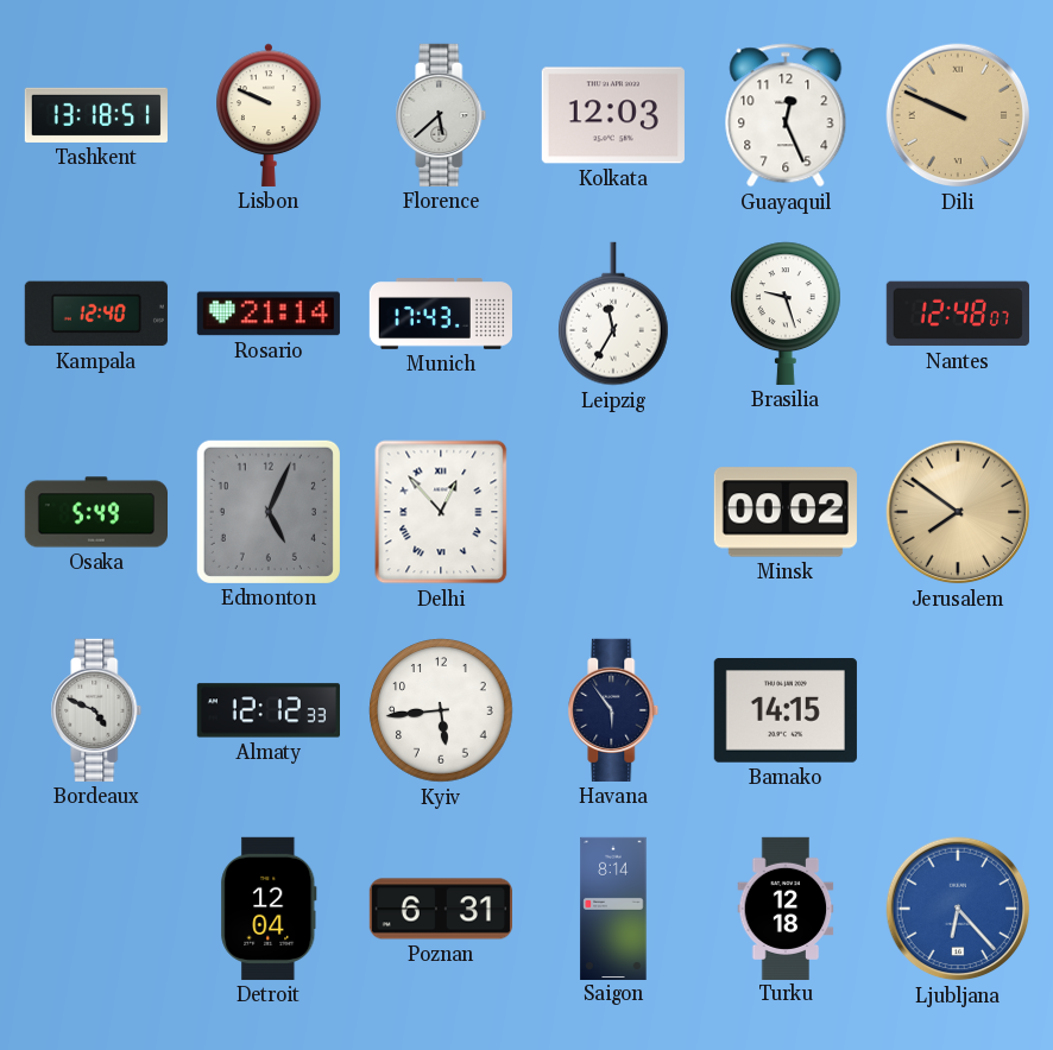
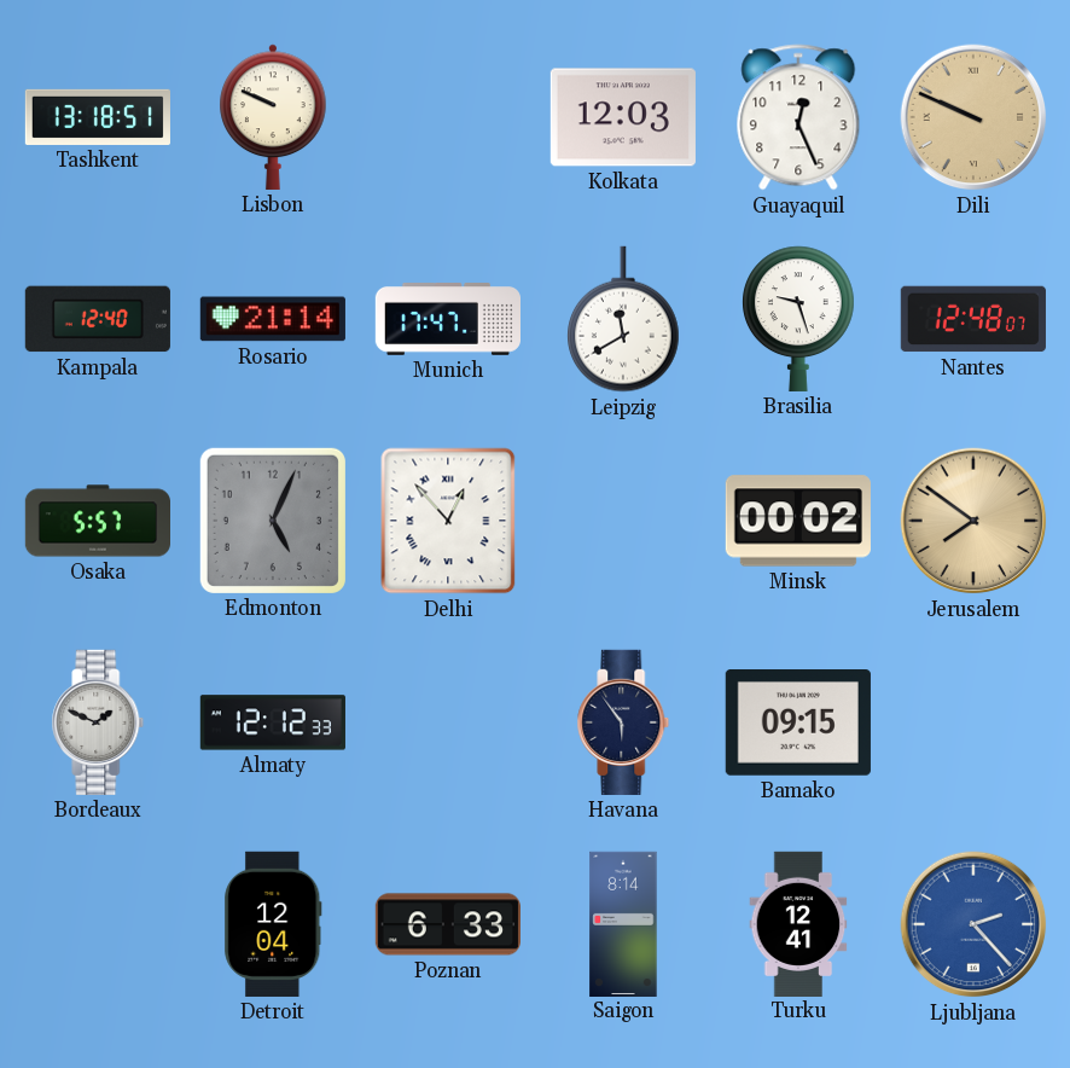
Florence: 5:38 -> none (441, 115)
Munich: 17:43 -> 17:47 (447, 320)
Leipzig: 11:35 -> 11:40 (624, 319)
Osaka: 5:49 -> 5:57 (97, 521)
Bordeaux: 4:49 -> 1:49 (98, 722)
Kyiv: 5:44 -> none (441, 710)
Bamako: 14:15 -> 09:15 (798, 724)
Poznan: 6:31 -> 6:33 (447, 924)
Turku: 12:18 -> 12:41 (798, 923)
Ljubljana: 6:23 -> 2:23 (973, 924)
